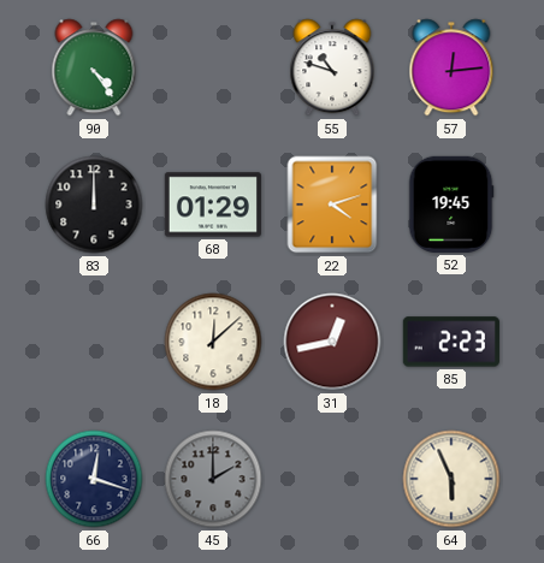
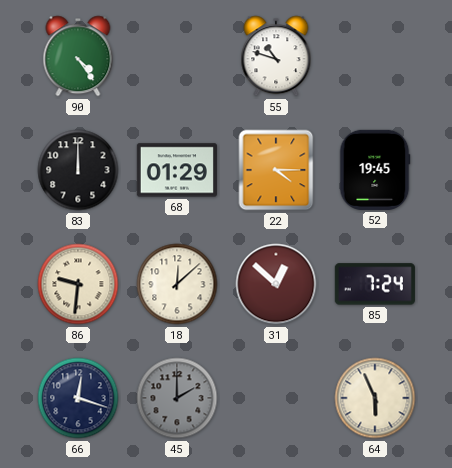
57: 12:14 -> none (451, 67)
22: 4:12 -> 4:15 (276, 170)
86: none -> 9:31 (78, 284)
31: 12:43 -> 12:52 (276, 284)
85: 2:23 -> 7:24 (375, 284)
